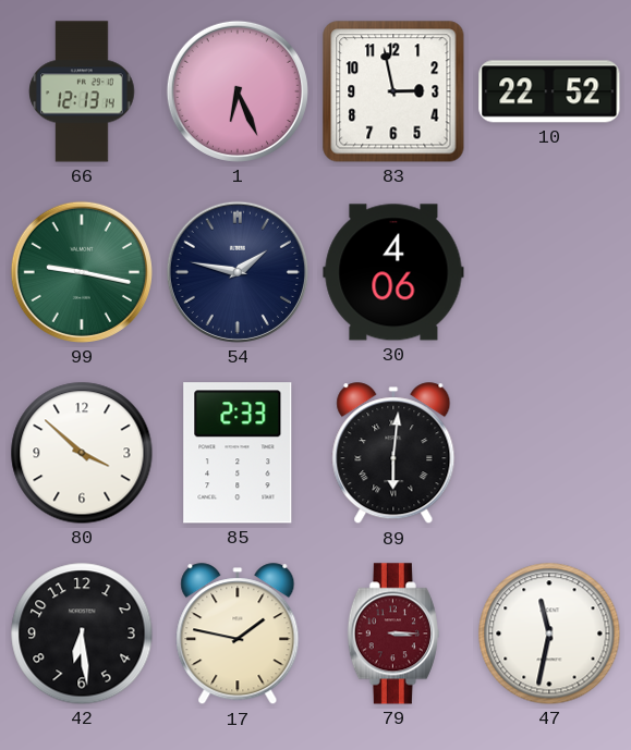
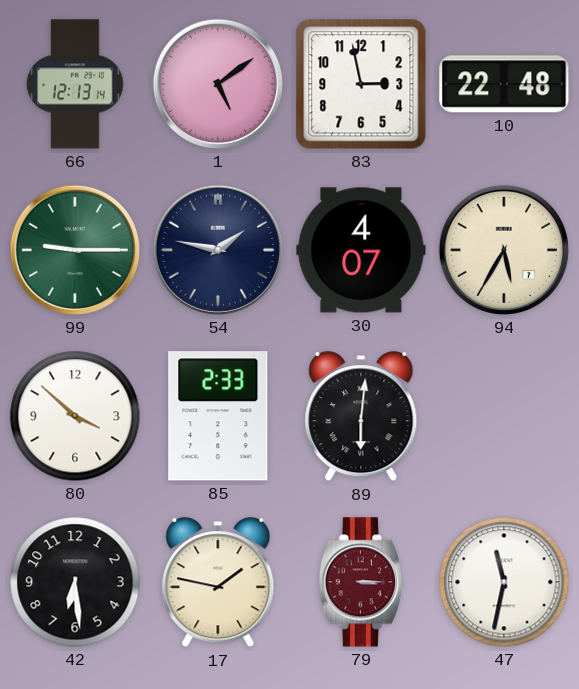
1: 6:26 -> 5:09 (218, 84)
10: 22:52 -> 22:48 (504, 84)
99: 9:17 -> 9:15 (75, 250)
30: 4:06 -> 4:07 (361, 250)
94: none -> 5:35 (504, 250)
